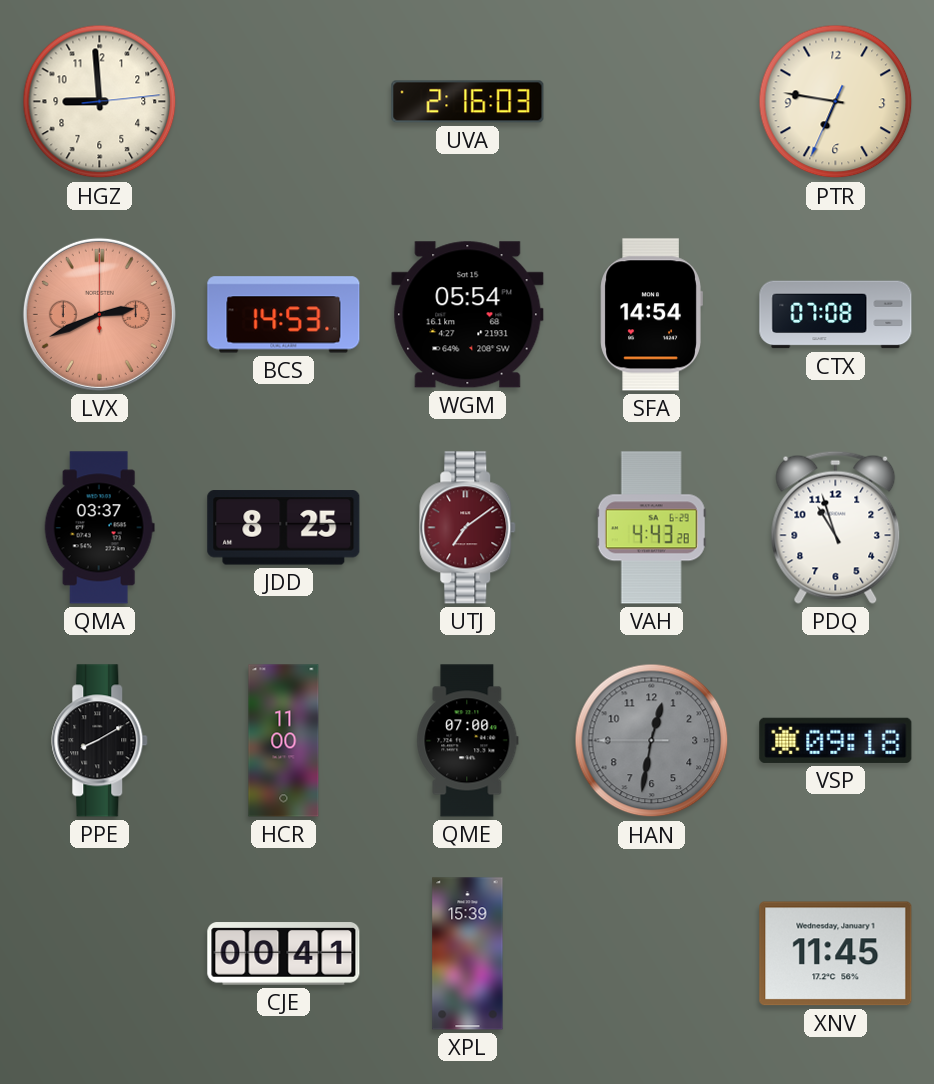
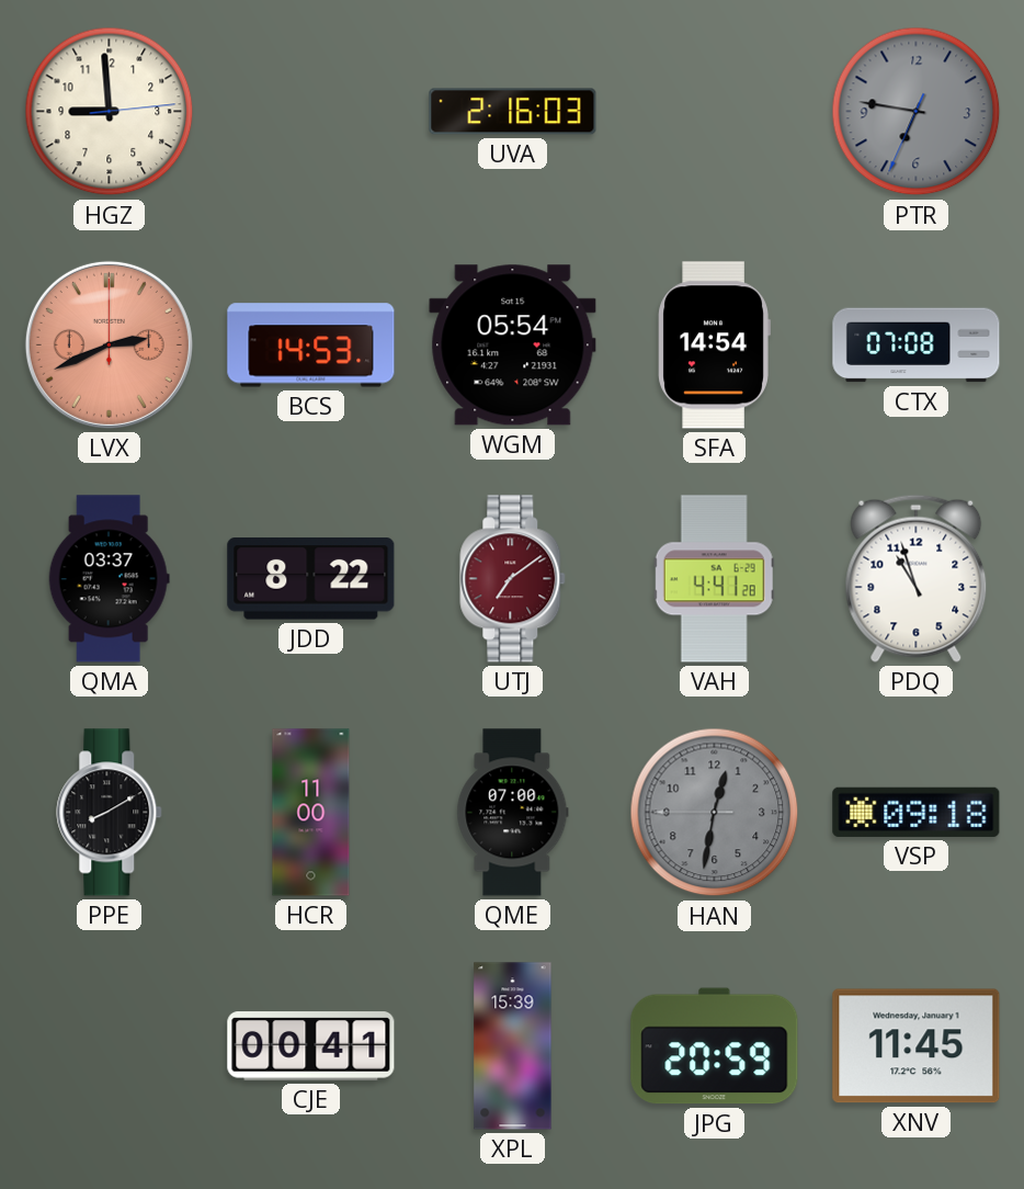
PTR dial: cream -> grey (917, 112)
JDD: 8:25 -> 8:22 (311, 579)
VAH: 4:43 -> 4:41 (714, 579)
JPG: none -> 20:59 (715, 1046)
